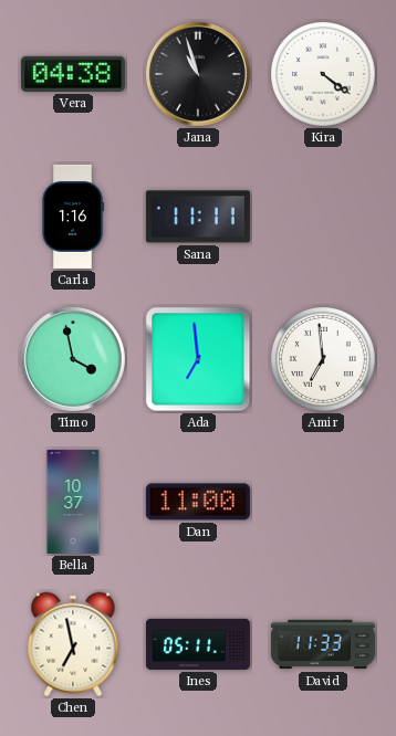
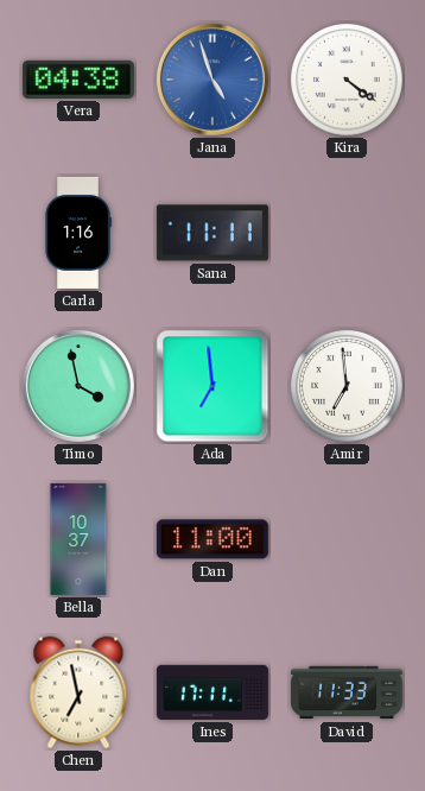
Jana: 10:57 -> 4:57 (213, 80)
Jana dial: black -> blue (213, 80)
Ines: 05:11 -> 17:11 (213, 692)
